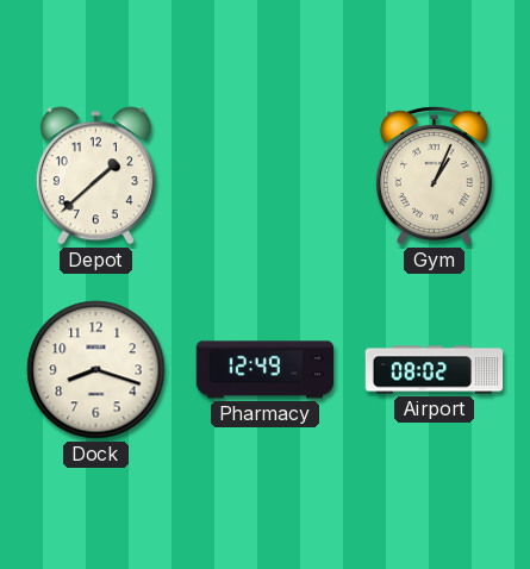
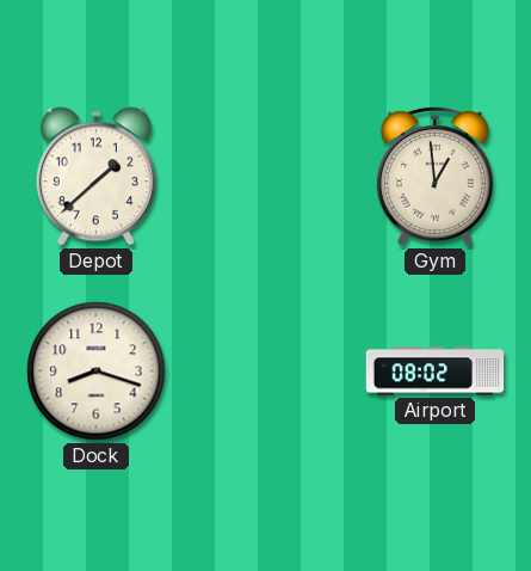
Gym: 1:04 -> 12:59 (434, 177)
Pharmacy: 12:49 -> none (266, 370)
